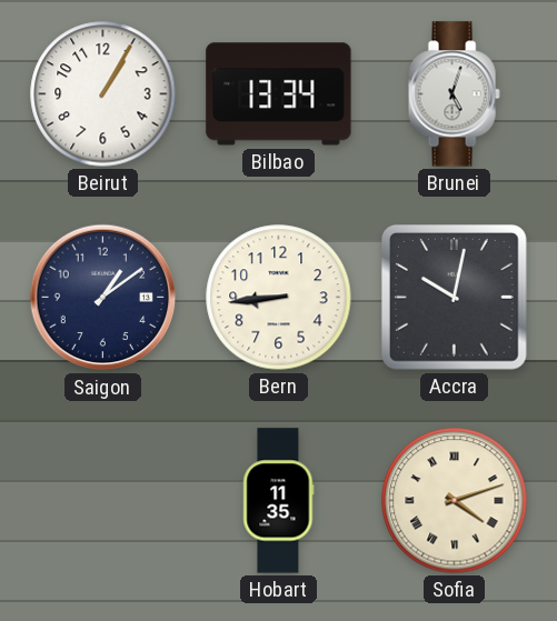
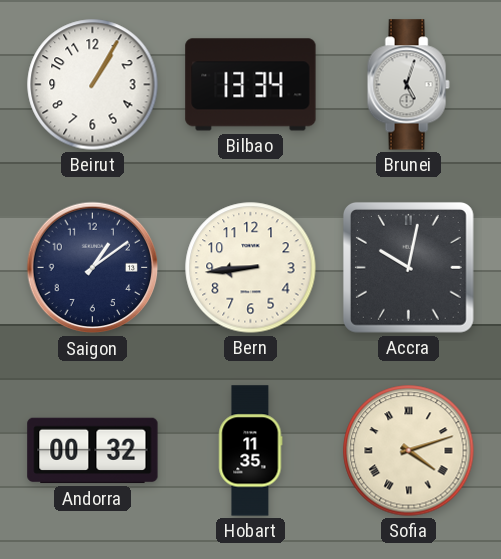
Andorra: none -> 00:32 (93, 451)
